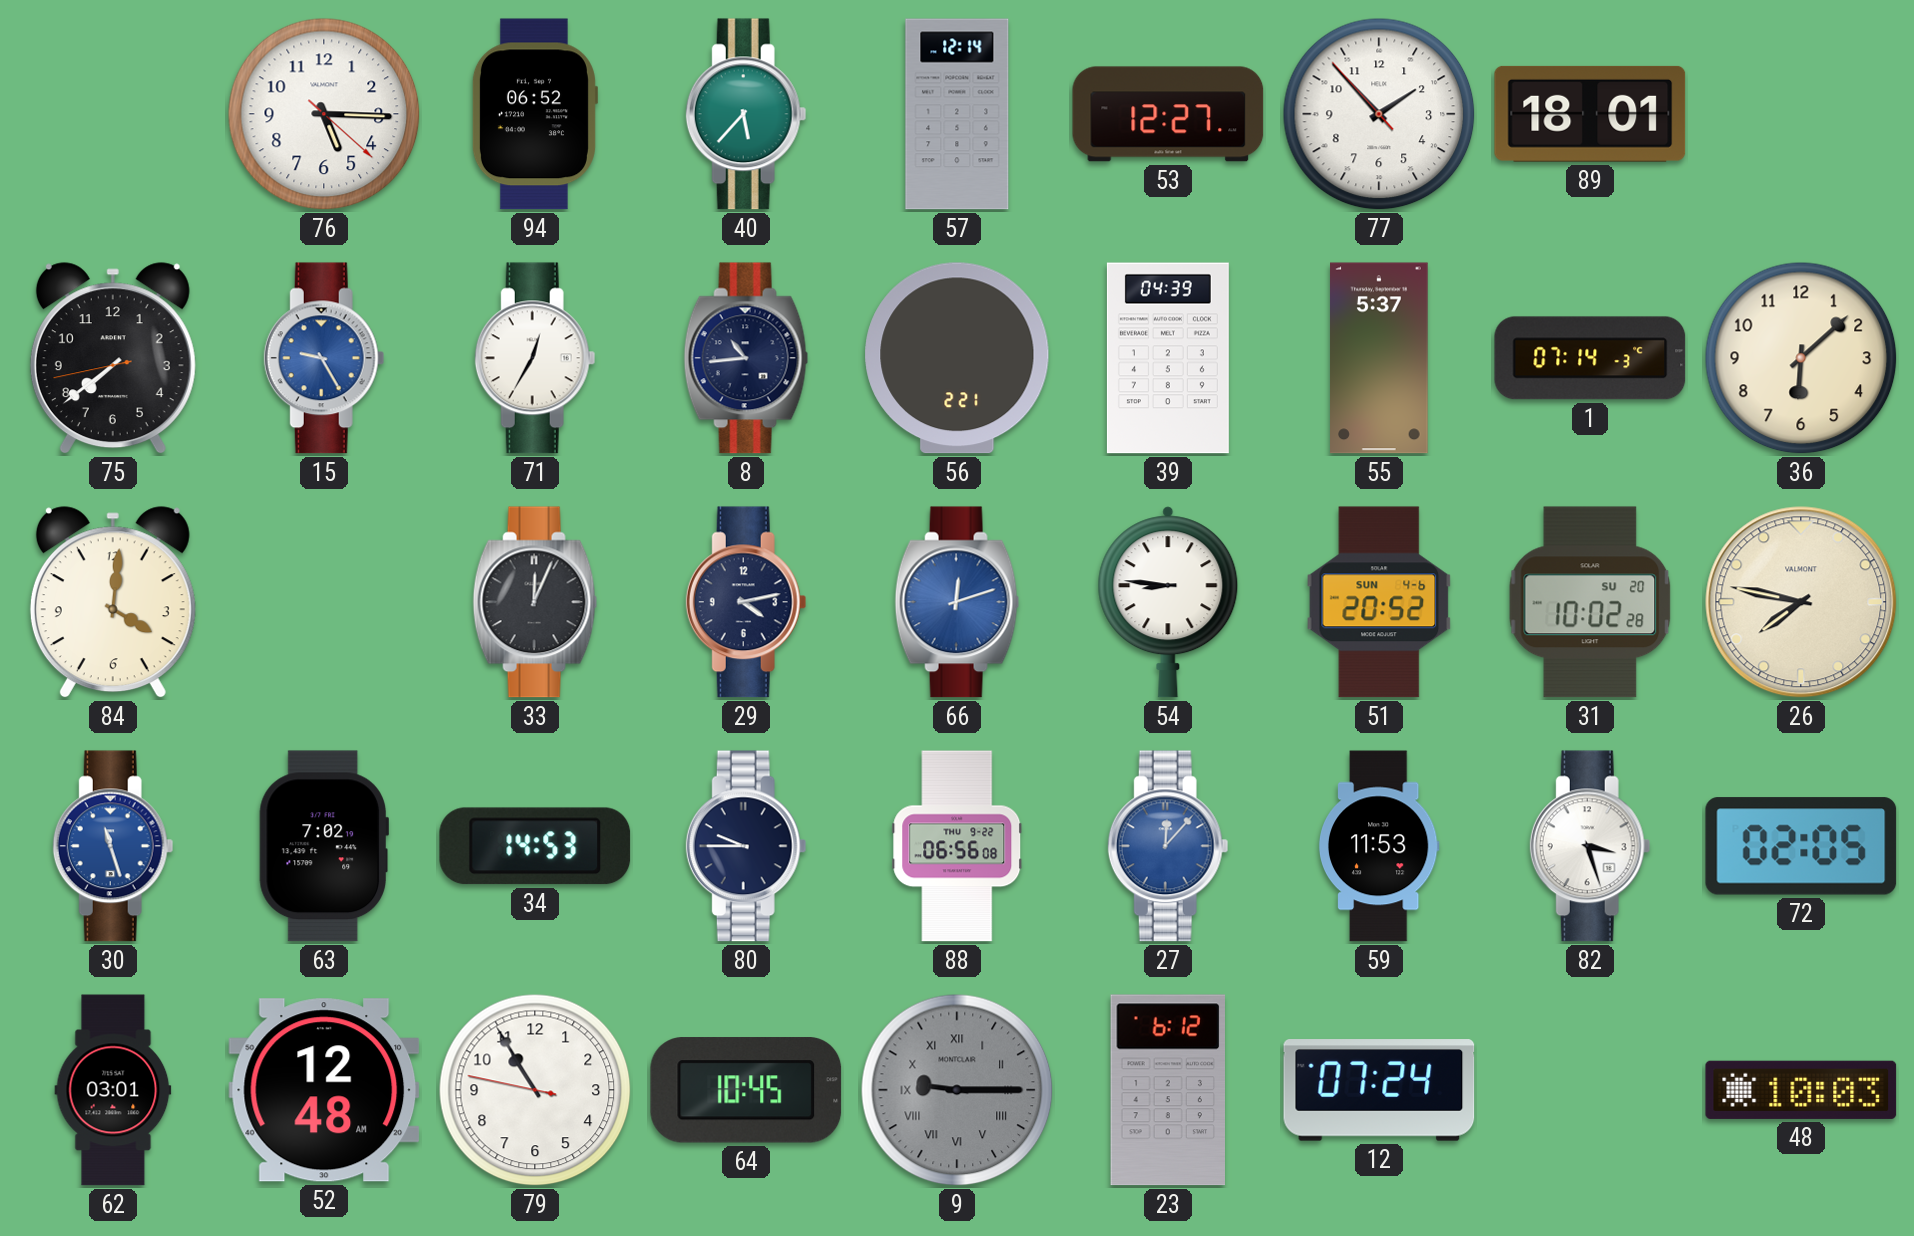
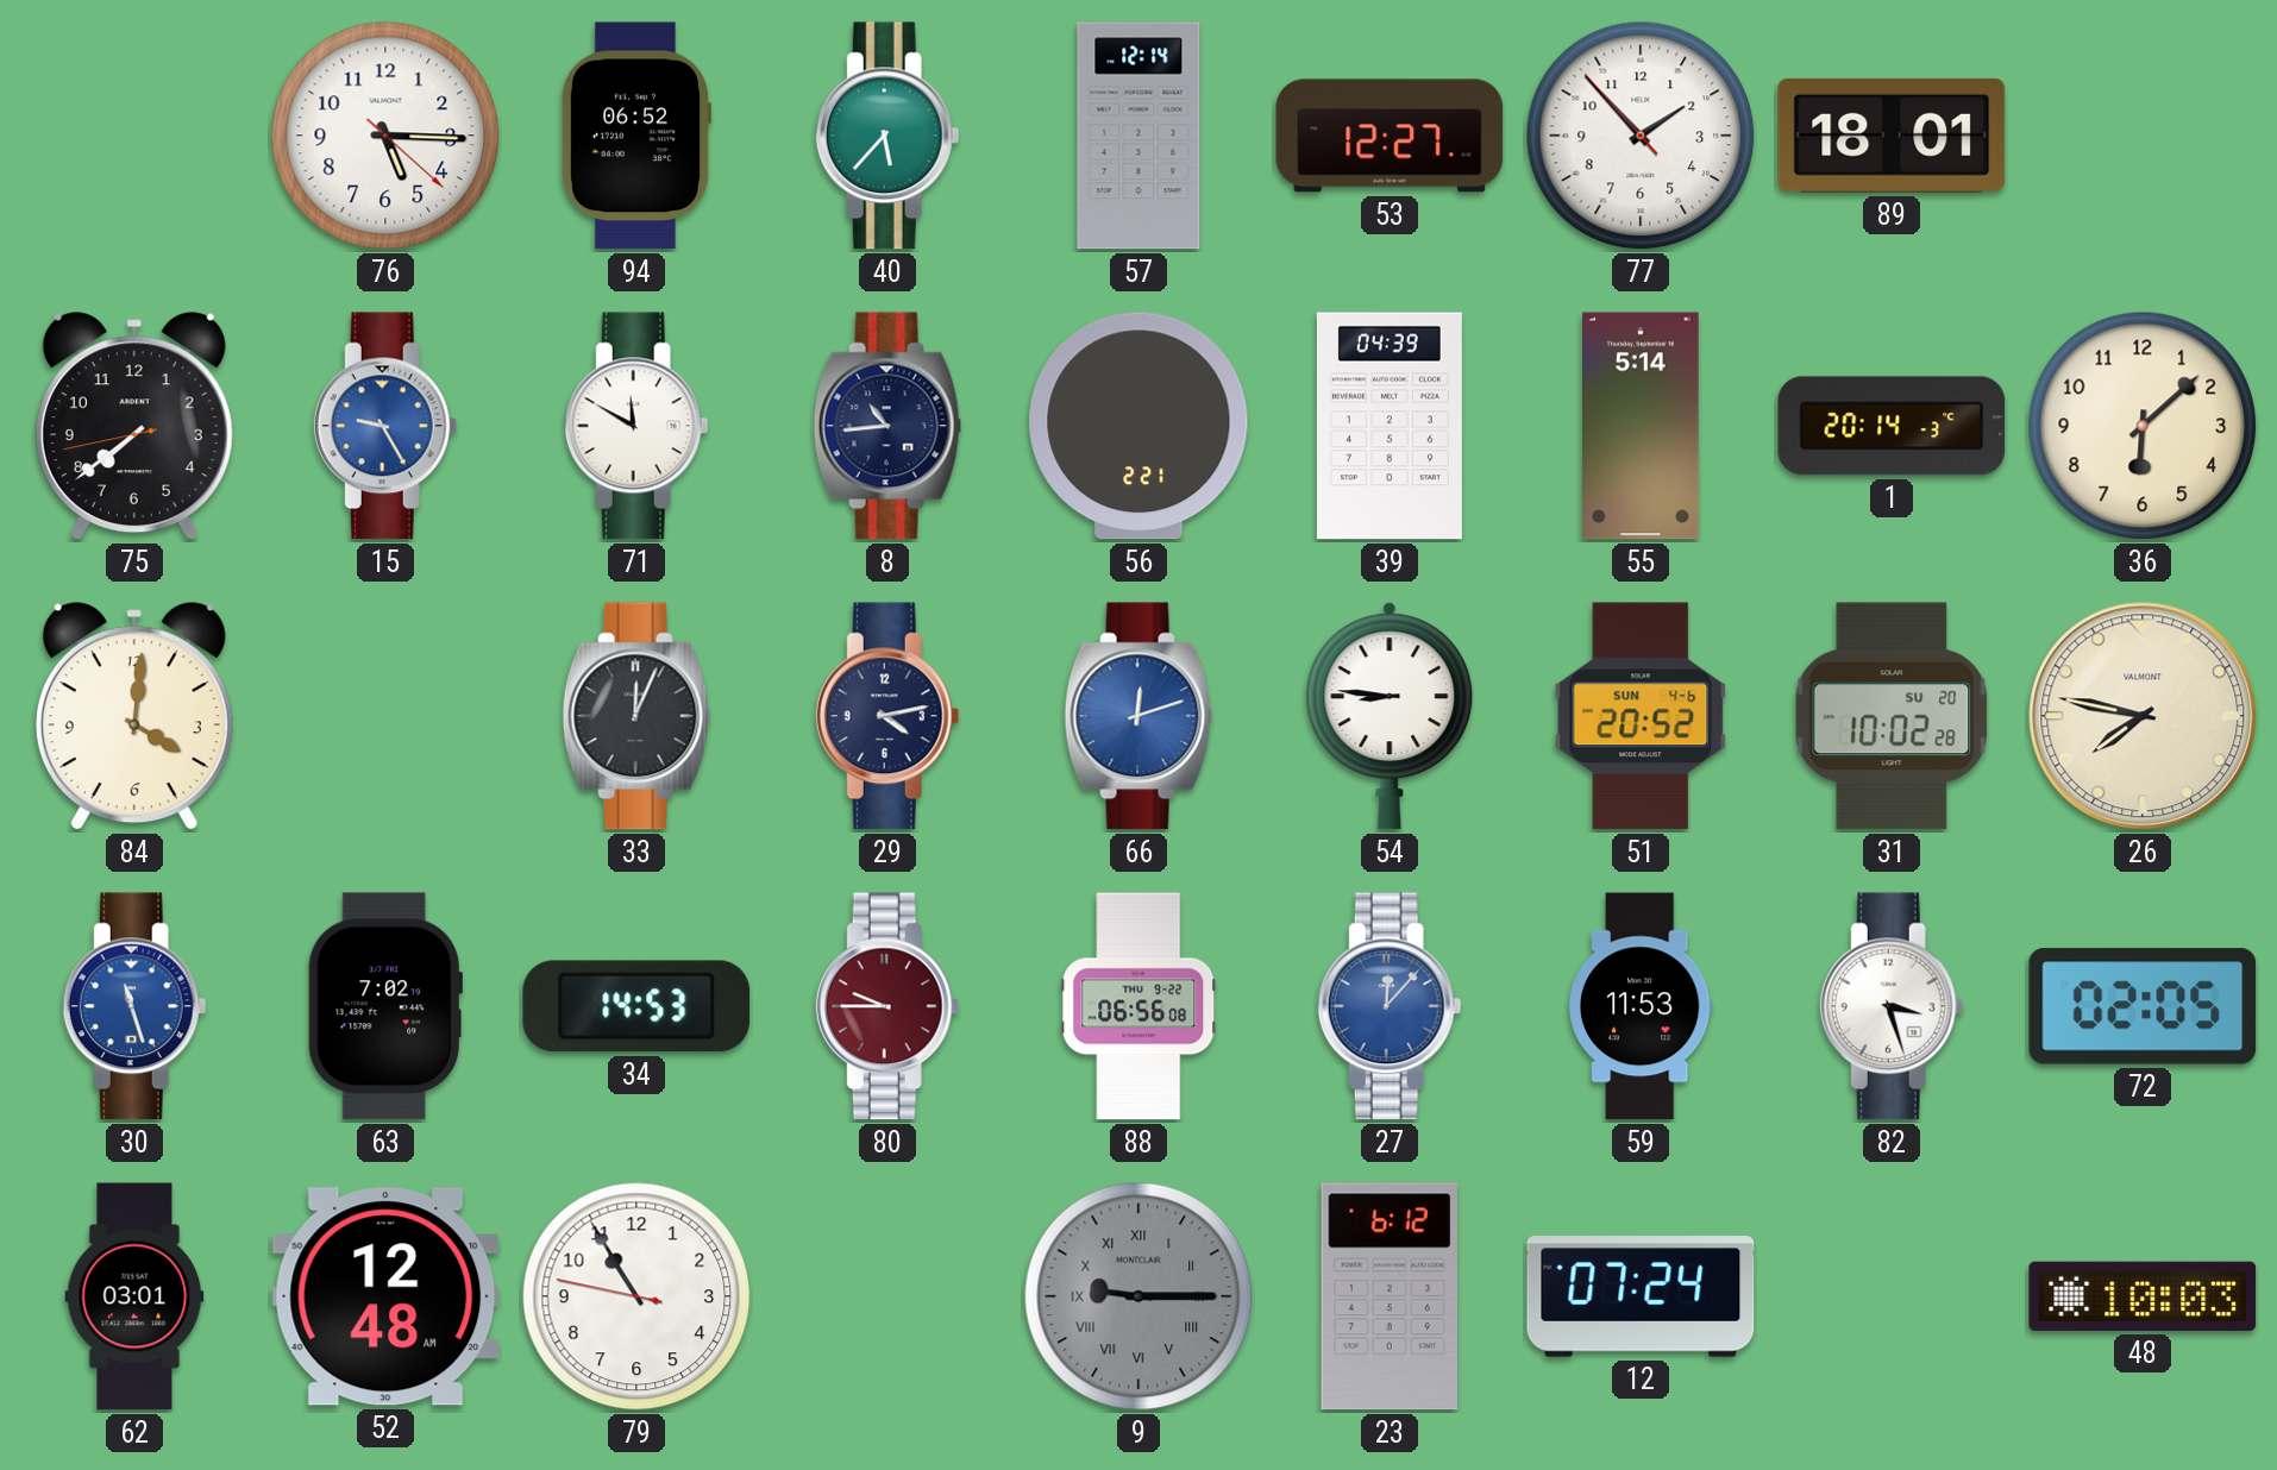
71: 12:35 -> 11:50 (636, 426)
55: 5:37 -> 5:14 (1641, 426)
1: 07:14 -> 20:14 (1892, 426)
80 dial: navy -> burgundy (887, 1006)
64: 10:45 -> none (746, 1090)
